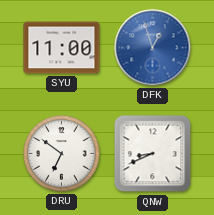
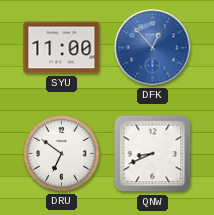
DFK: 12:57 -> 12:53 (153, 48)
